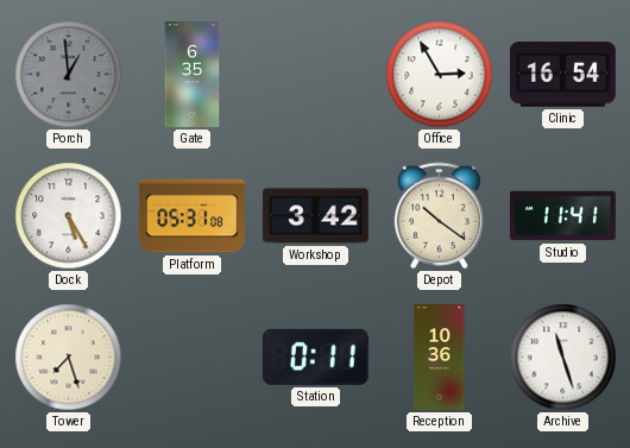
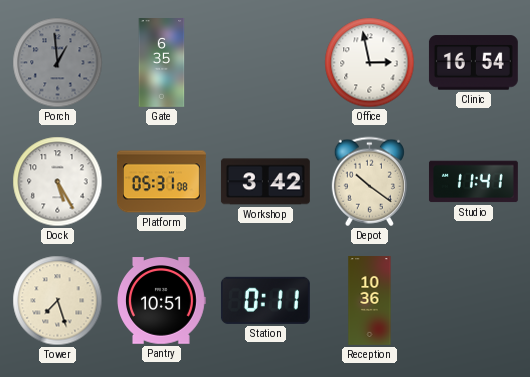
Office: 2:55 -> 2:58 (370, 63)
Pantry: none -> 10:51 (162, 301)
Archive: 11:27 -> none (563, 358)
